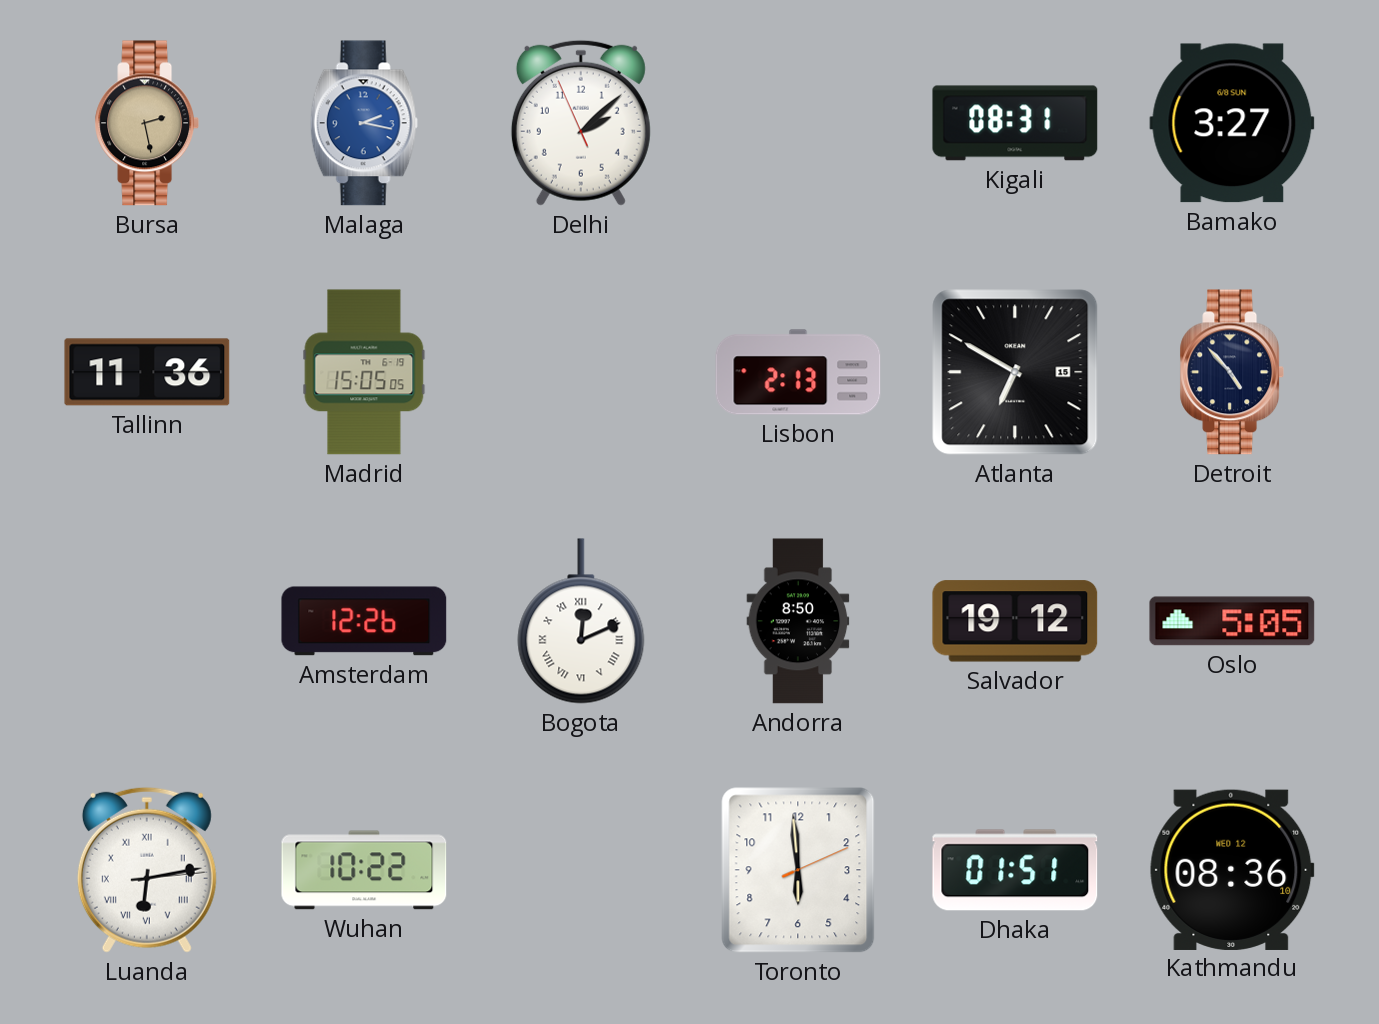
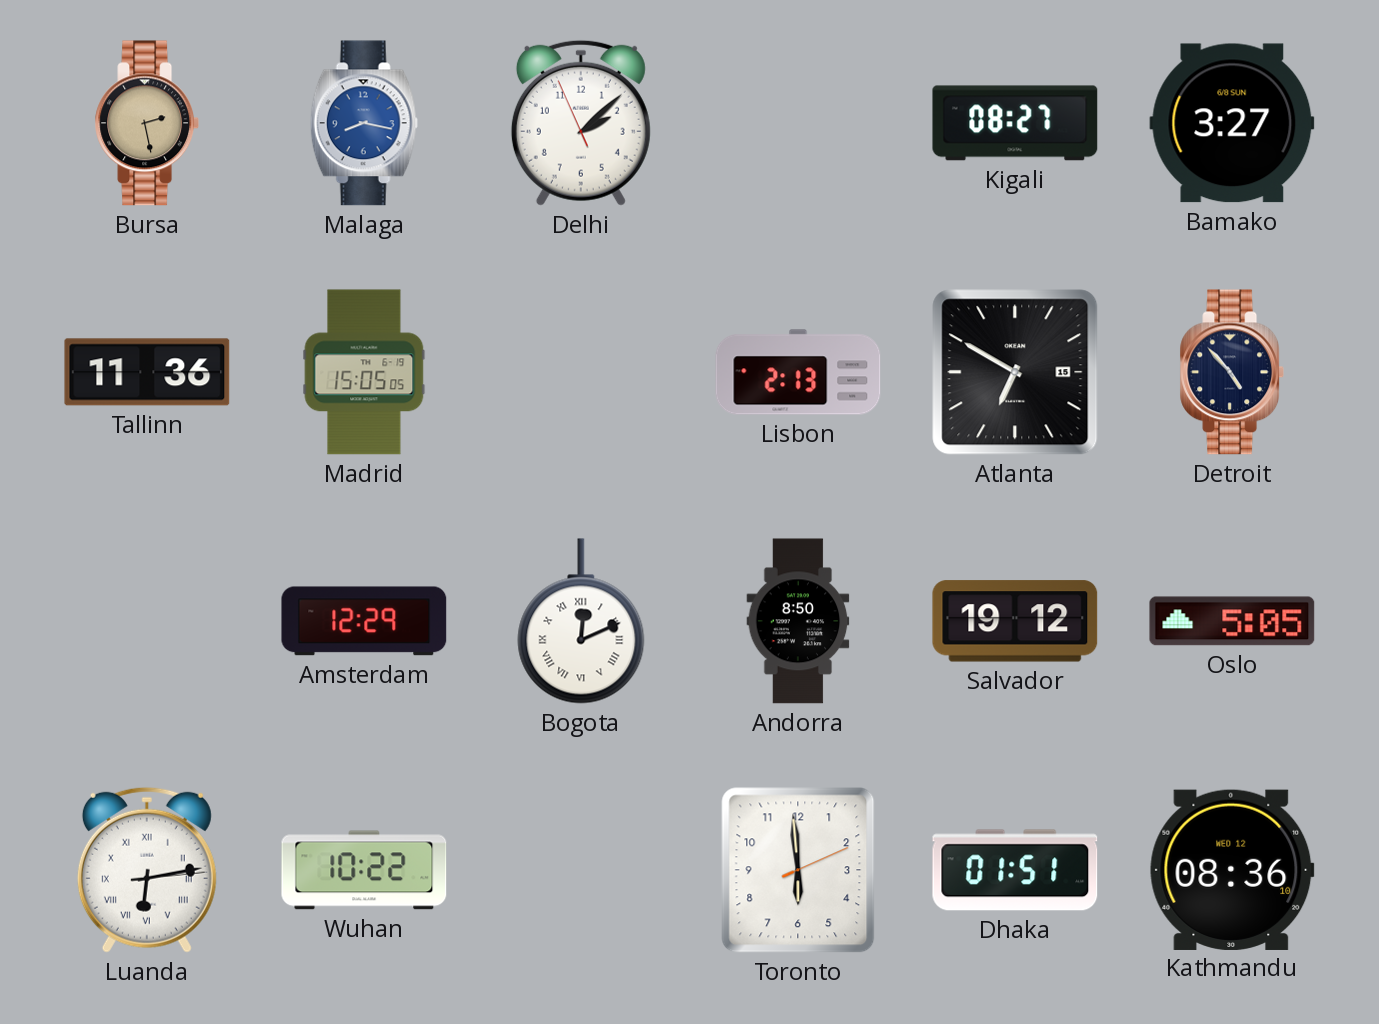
Malaga: 2:17 -> 8:17 (364, 123)
Kigali: 08:31 -> 08:27 (1015, 123)
Amsterdam: 12:26 -> 12:29 (364, 621)
